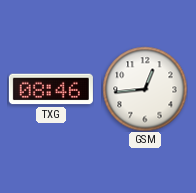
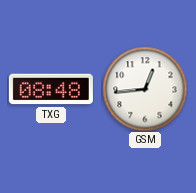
TXG: 08:46 -> 08:48 (51, 89)
